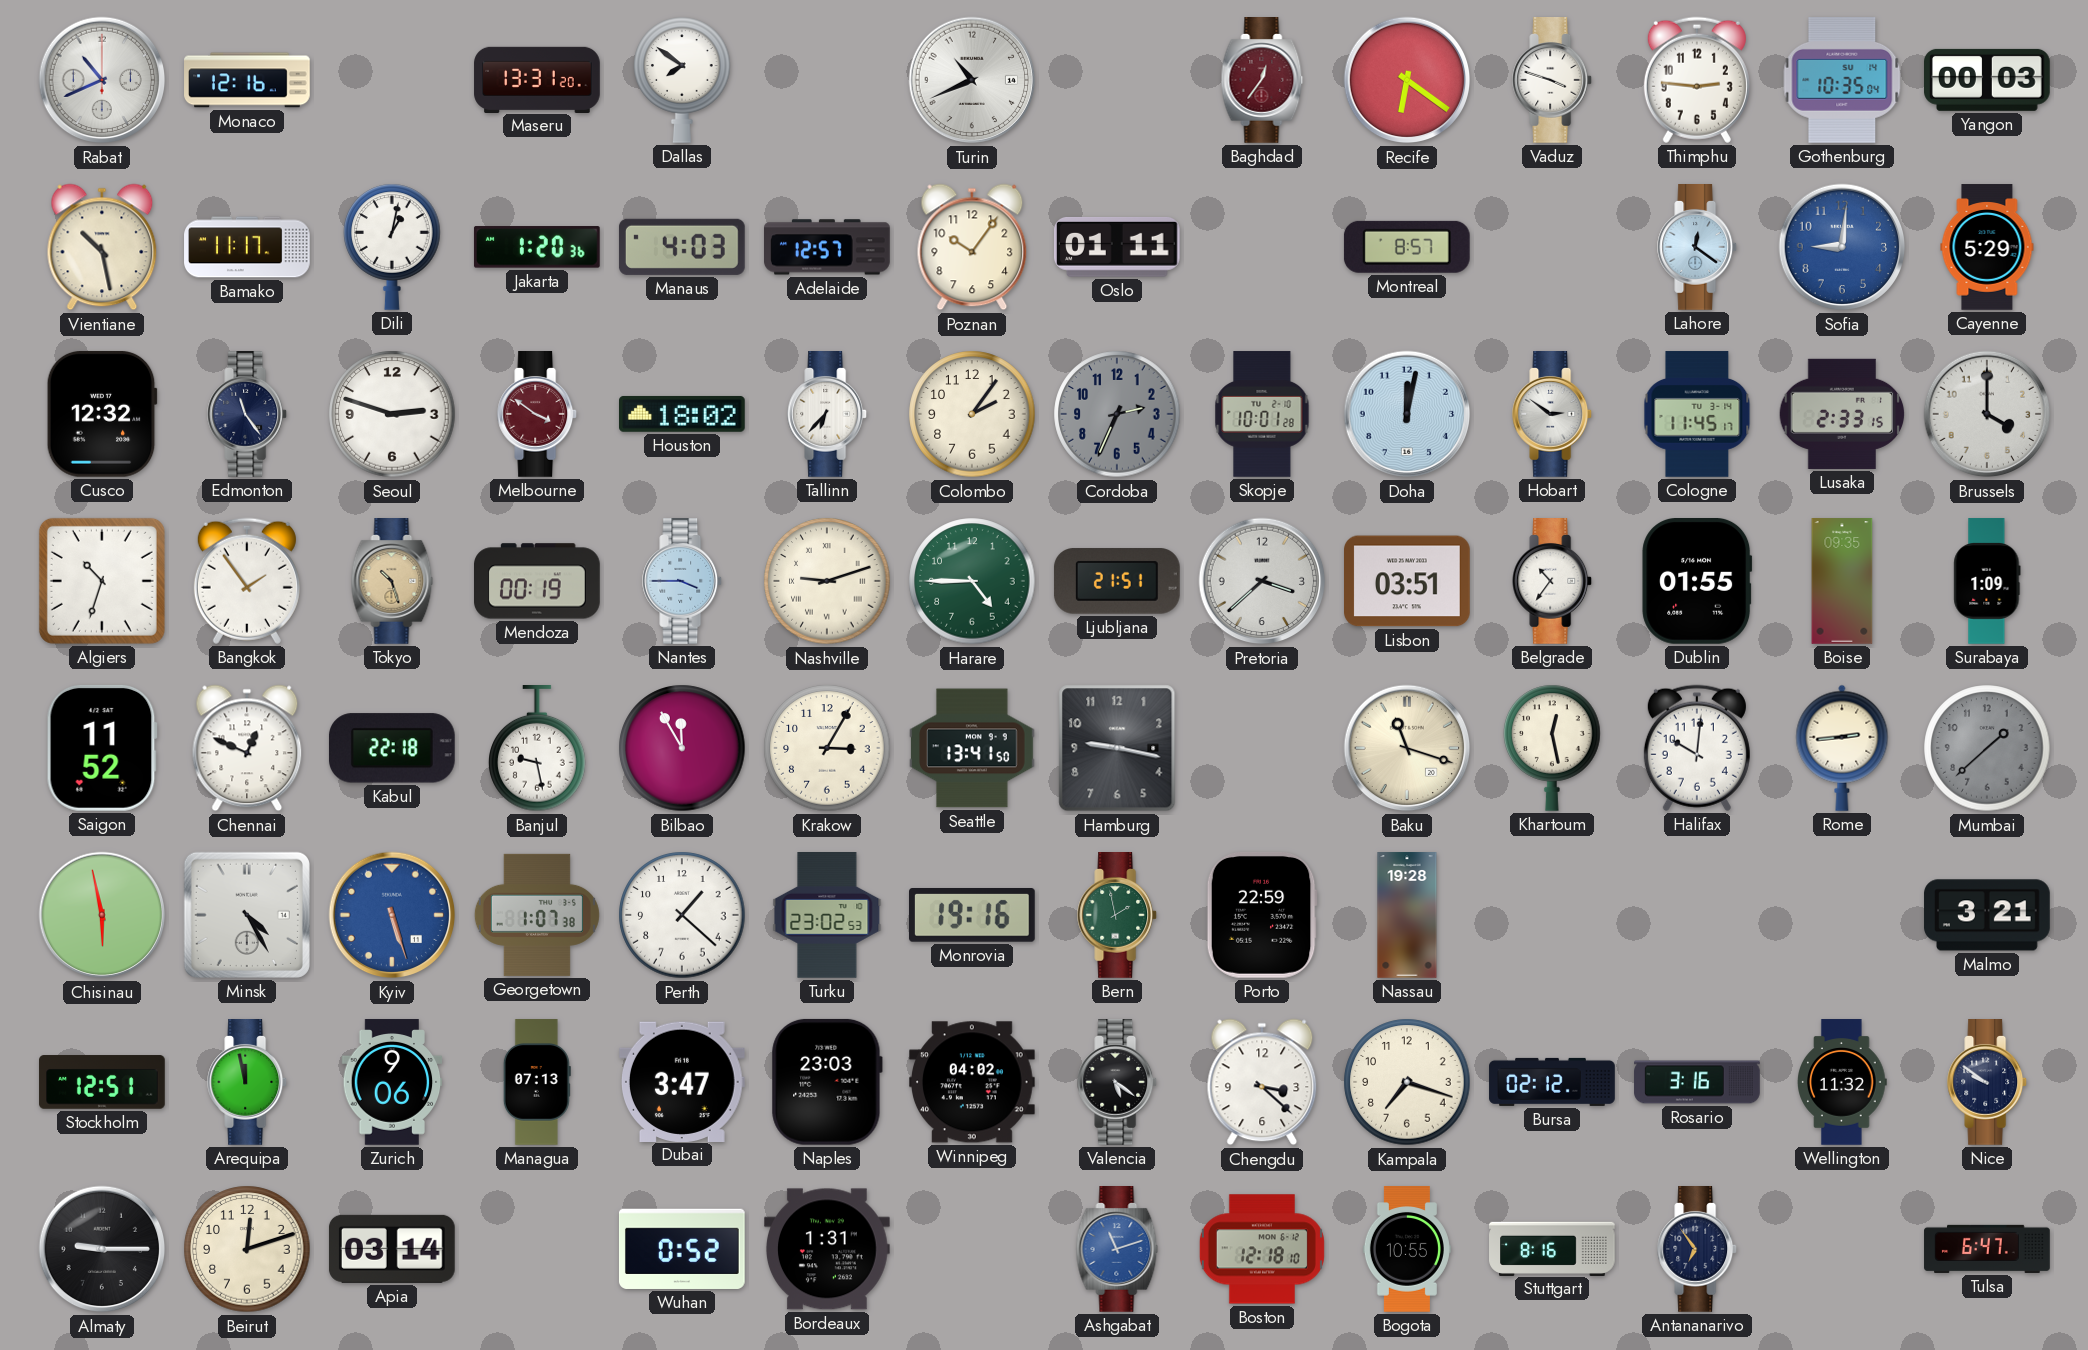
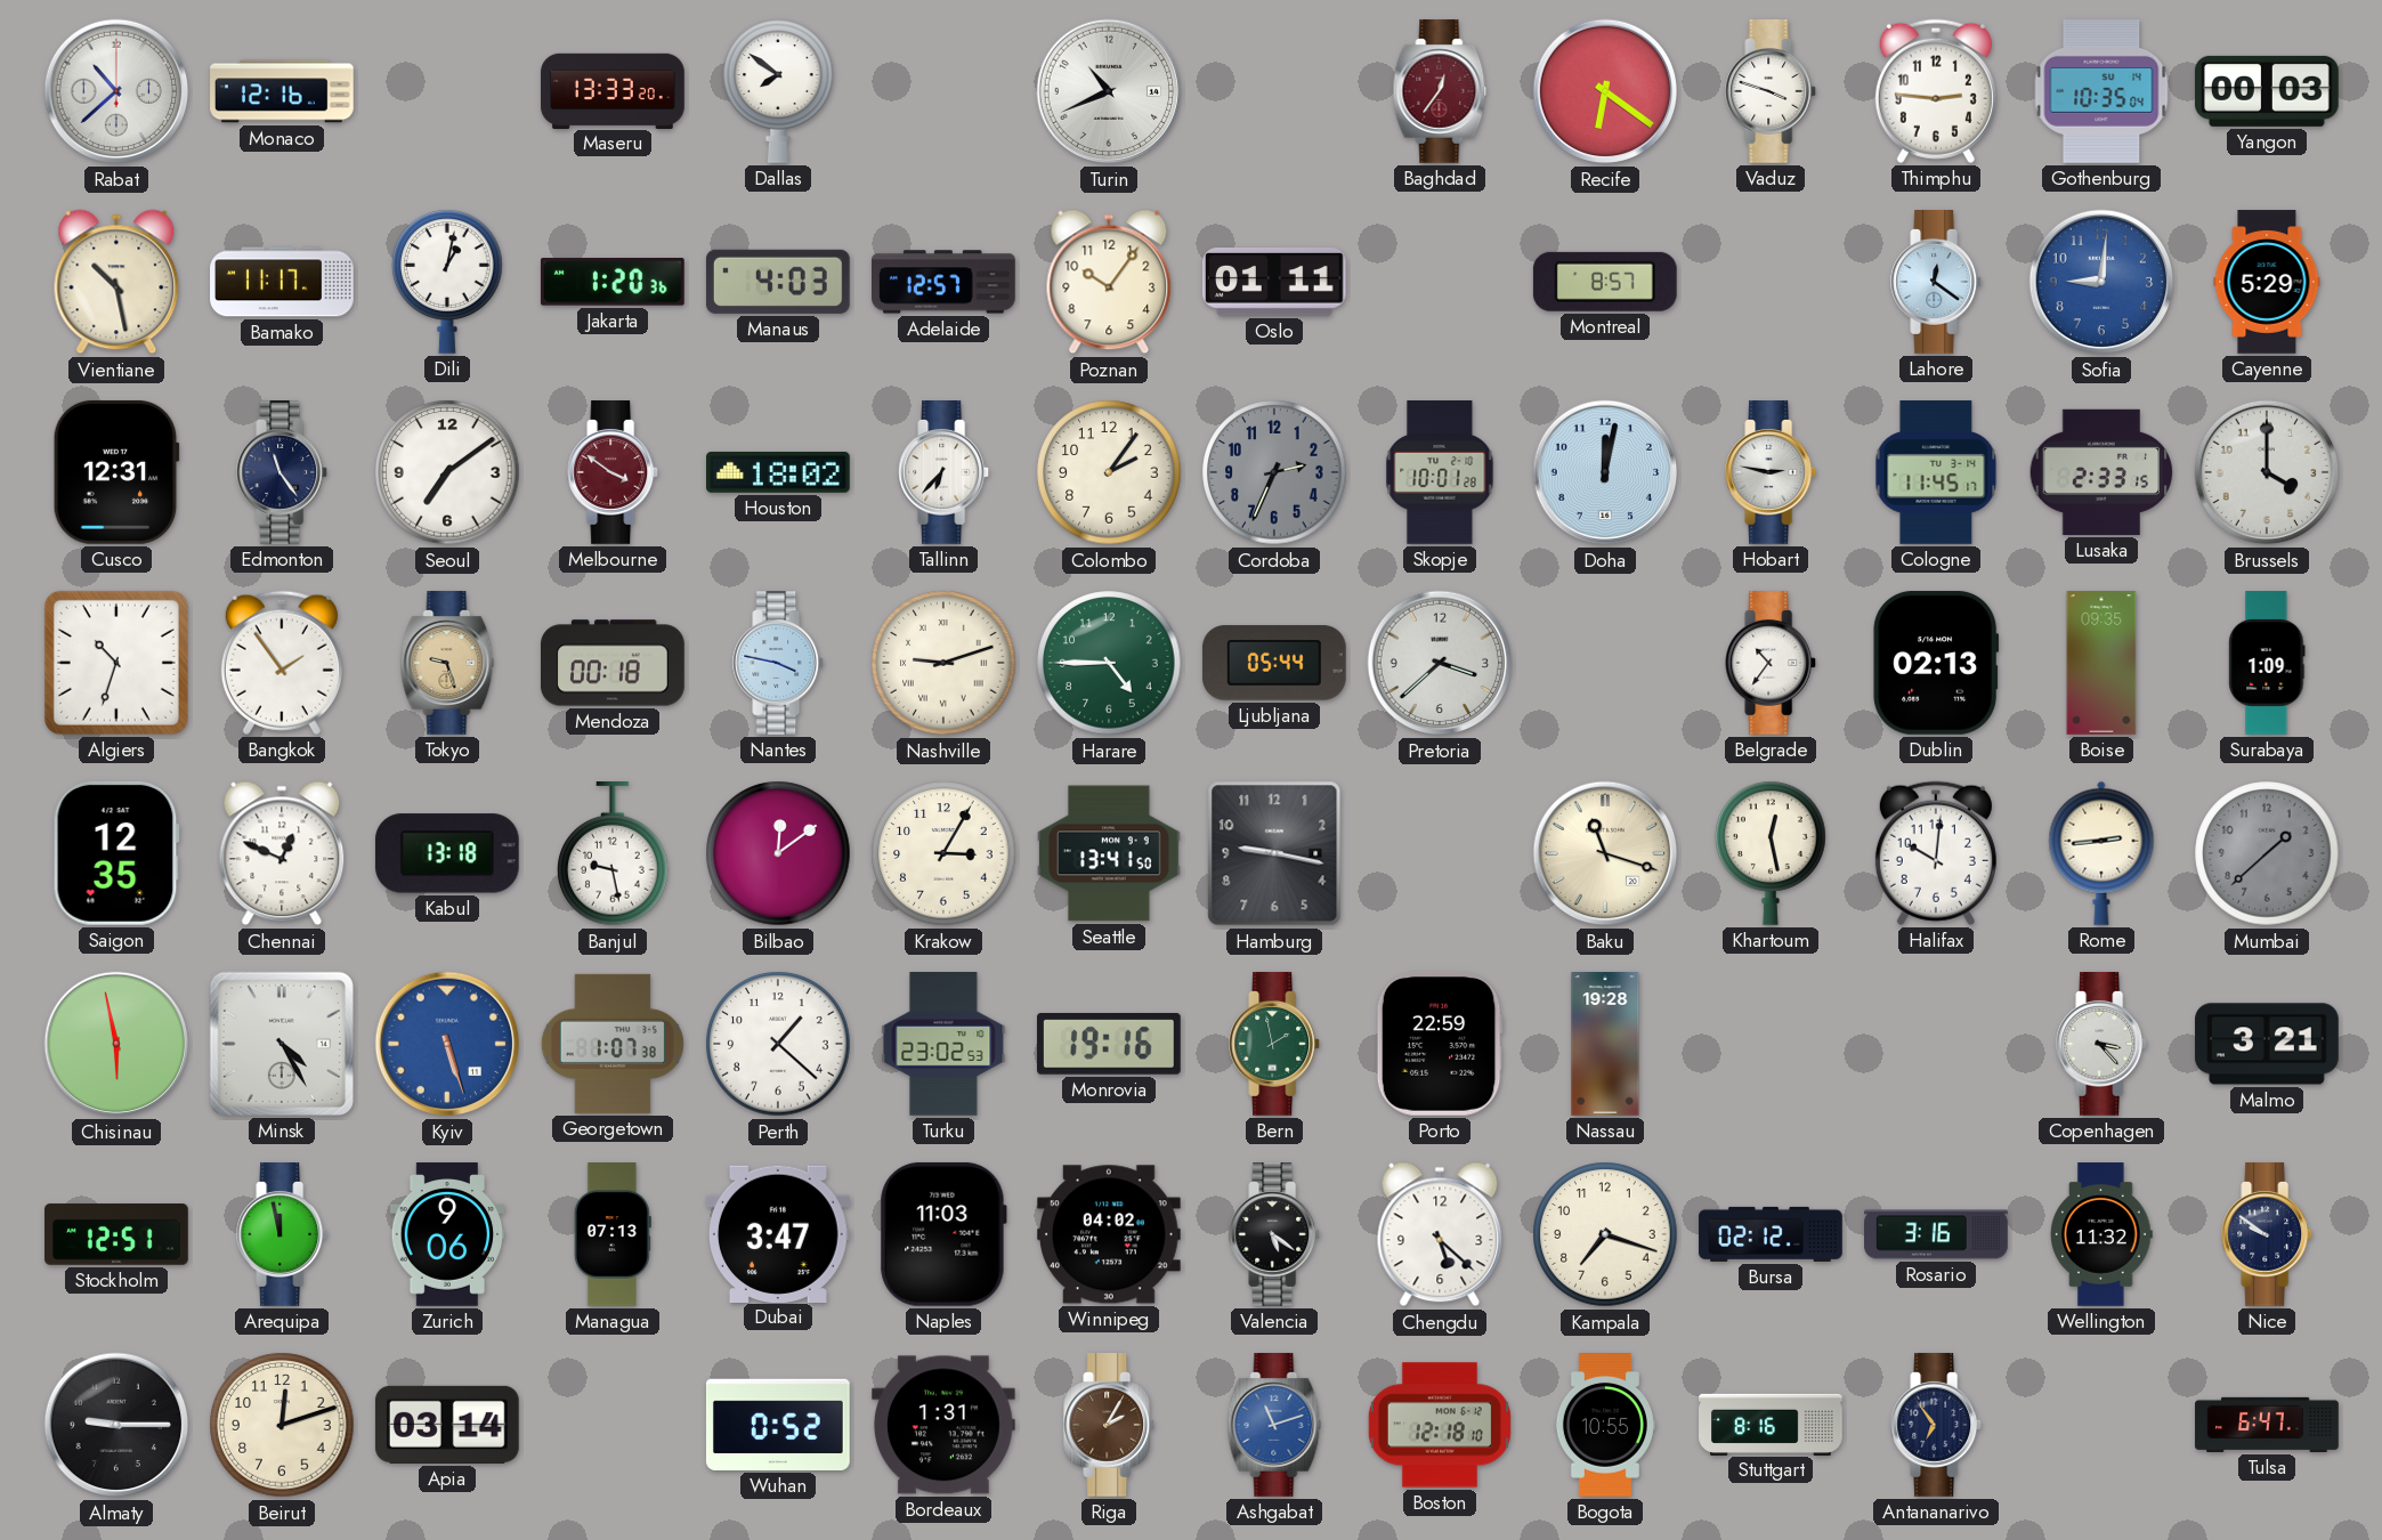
Rabat: 10:41 -> 10:38 (116, 91)
Maseru: 13:31 -> 13:33 (613, 90)
Cusco: 12:32 -> 12:31 (116, 472)
Seoul: 2:48 -> 7:09 (447, 472)
Hobart: 2:51 -> 2:47 (1772, 472)
Tokyo: 10:27 -> 9:27 (447, 663)
Mendoza: 00:19 -> 00:18 (614, 663)
Nantes: 3:45 -> 3:47 (779, 663)
Ljubljana: 21:51 -> 05:44 (1274, 663)
Lisbon: 03:51 -> none (1408, 581)
Dublin: 01:55 -> 02:13 (1936, 664)
Saigon: 11:52 -> 12:35 (116, 853)
Kabul: 22:18 -> 13:18 (447, 853)
Bilbao: 11:55 -> 12:09 (778, 853)
Copenhagen: none -> 3:23 (2103, 1044)
Naples: 23:03 -> 11:03 (943, 1234)
Chengdu: 3:22 -> 5:22 (1440, 1234)
Riga: none -> 2:05 (1110, 1425)
